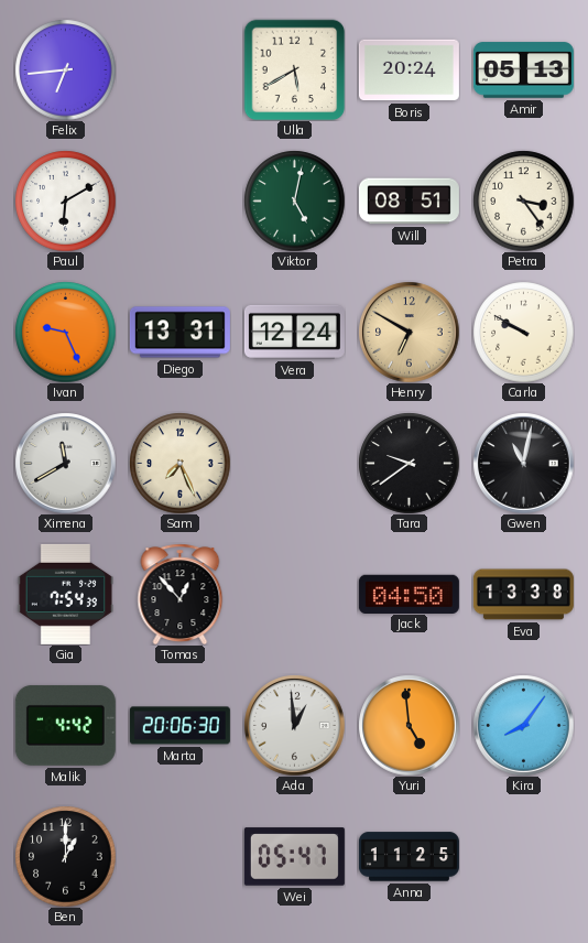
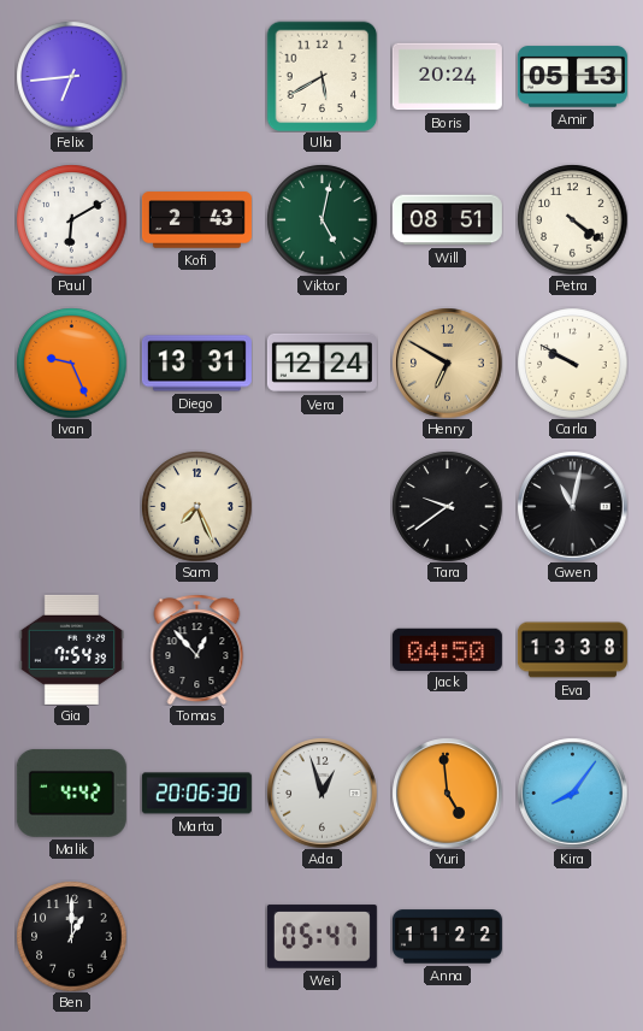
Kofi: none -> 2:43 (196, 220)
Petra: 3:24 -> 4:21 (572, 219)
Ximena: 11:40 -> none (65, 463)
Ada: 12:59 -> 12:57 (321, 793)
Anna: 11:25 -> 11:22 (447, 937)
